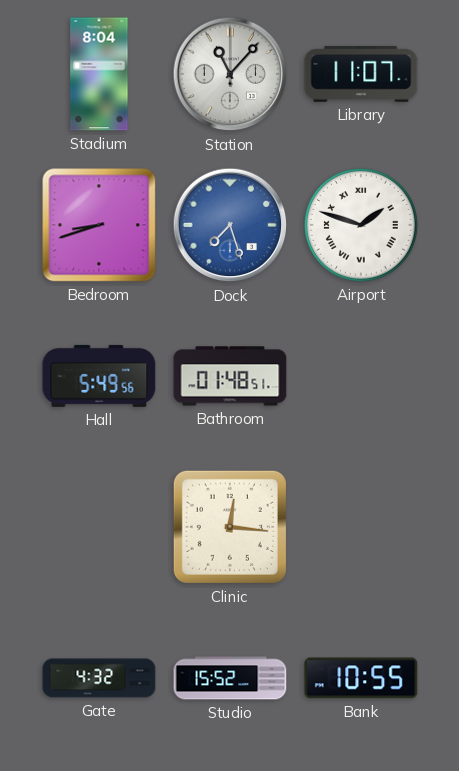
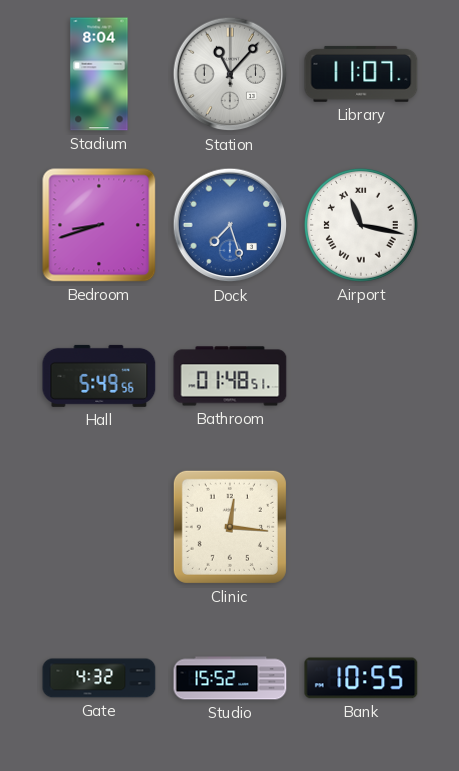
Airport: 1:48 -> 11:17 (361, 225)
